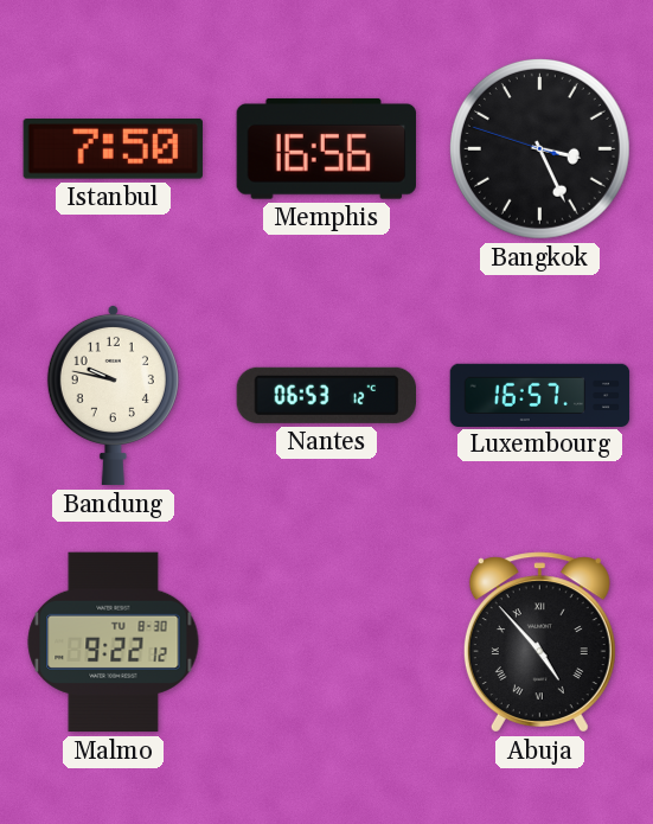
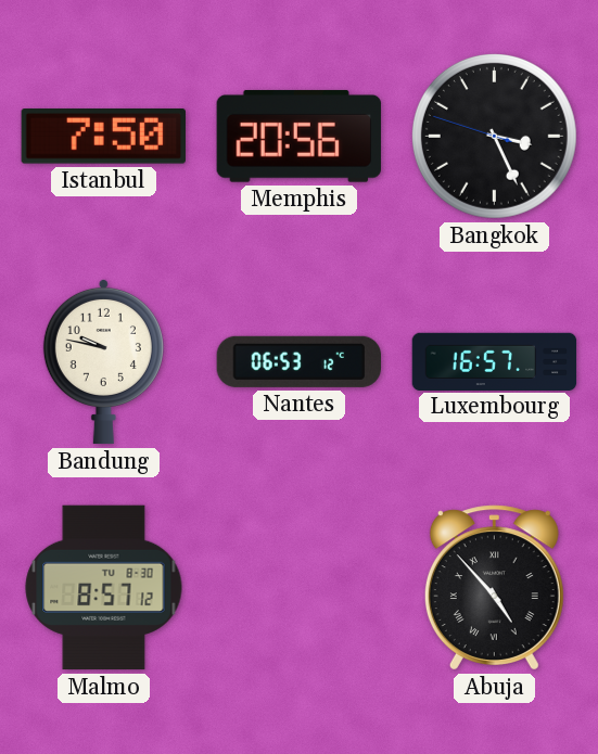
Memphis: 16:56 -> 20:56 (298, 137)
Malmo: 9:22 -> 8:57 (104, 588)
